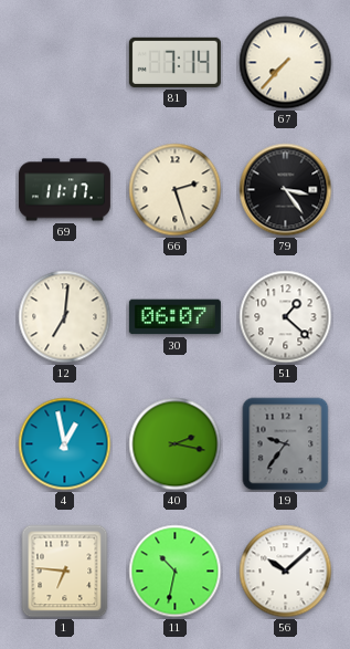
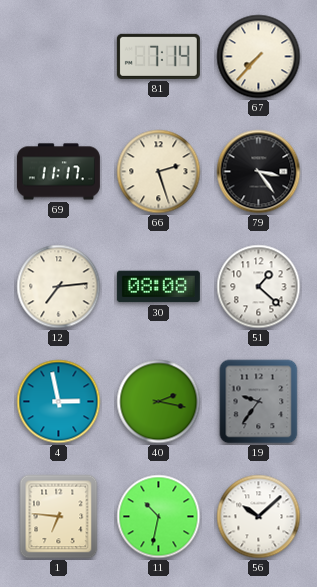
12: 7:01 -> 7:14 (59, 287)
30: 06:07 -> 08:08 (158, 287)
4: 12:58 -> 2:58 (59, 402)
